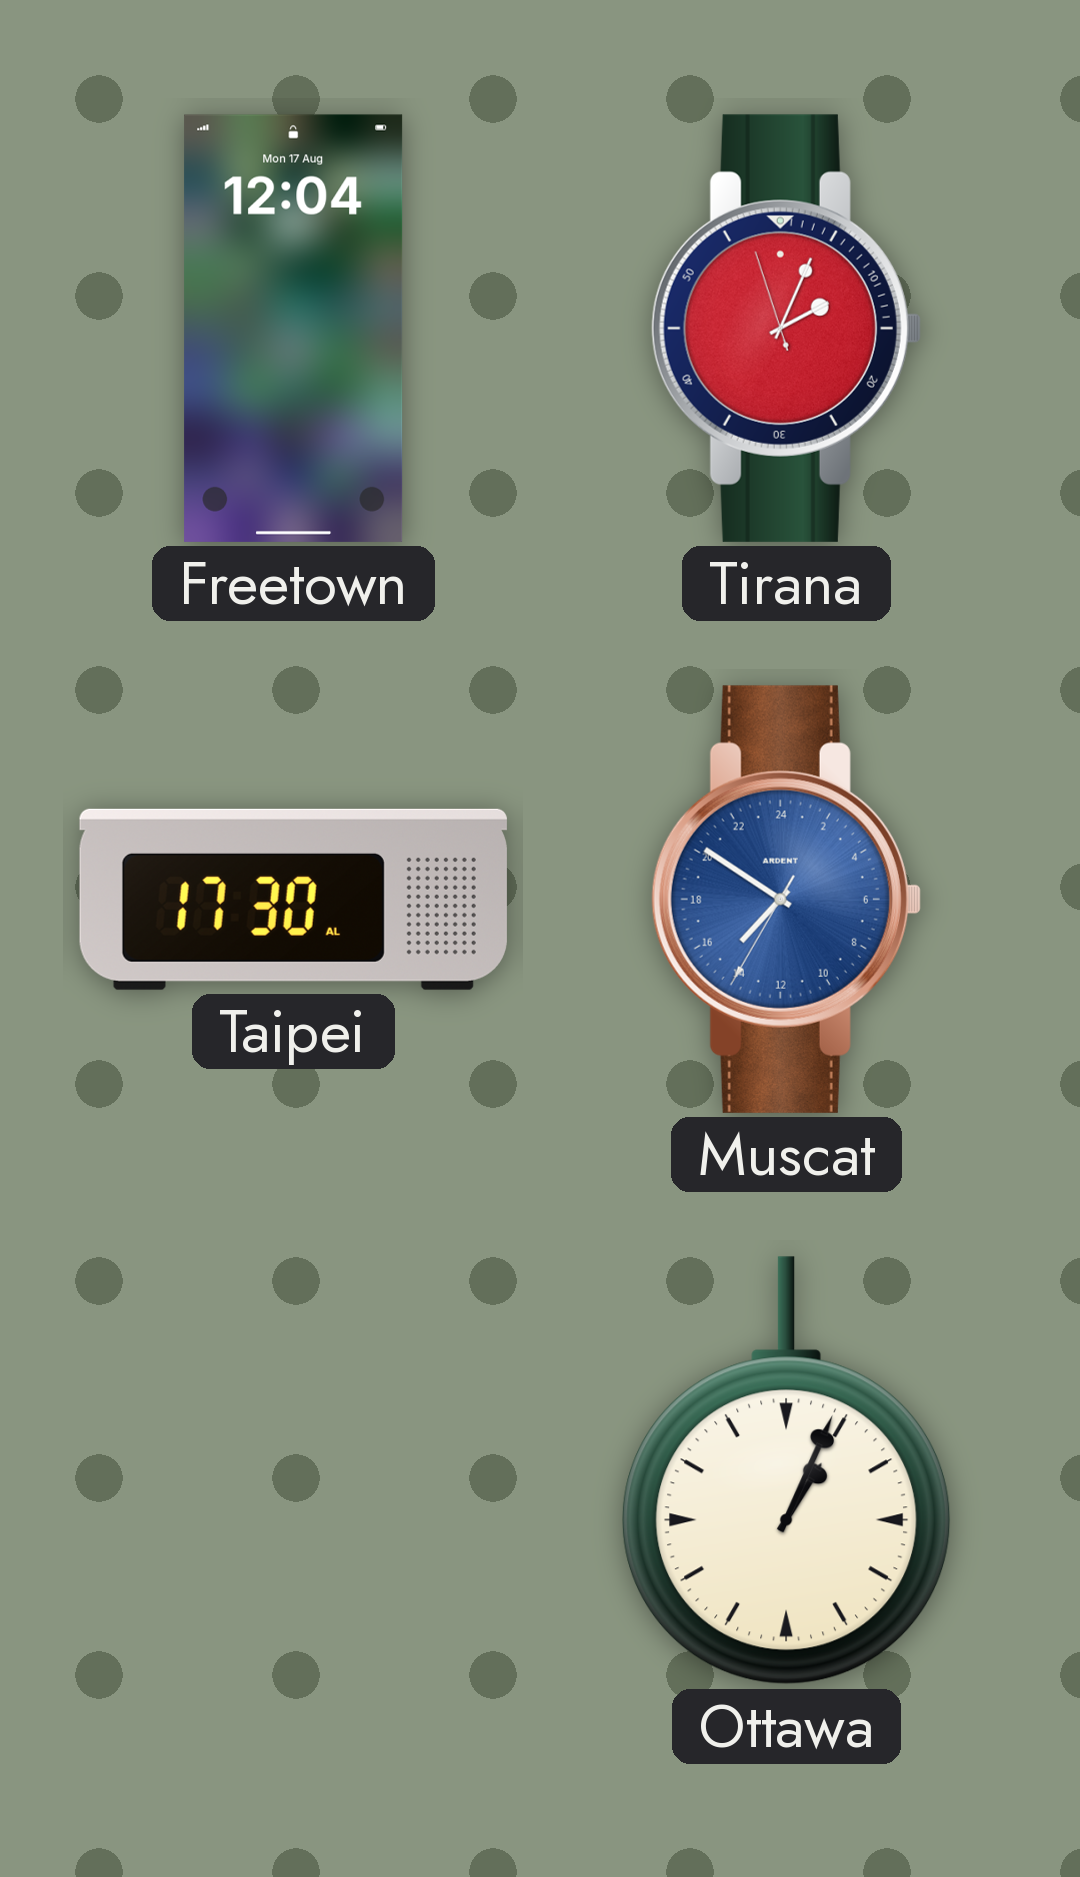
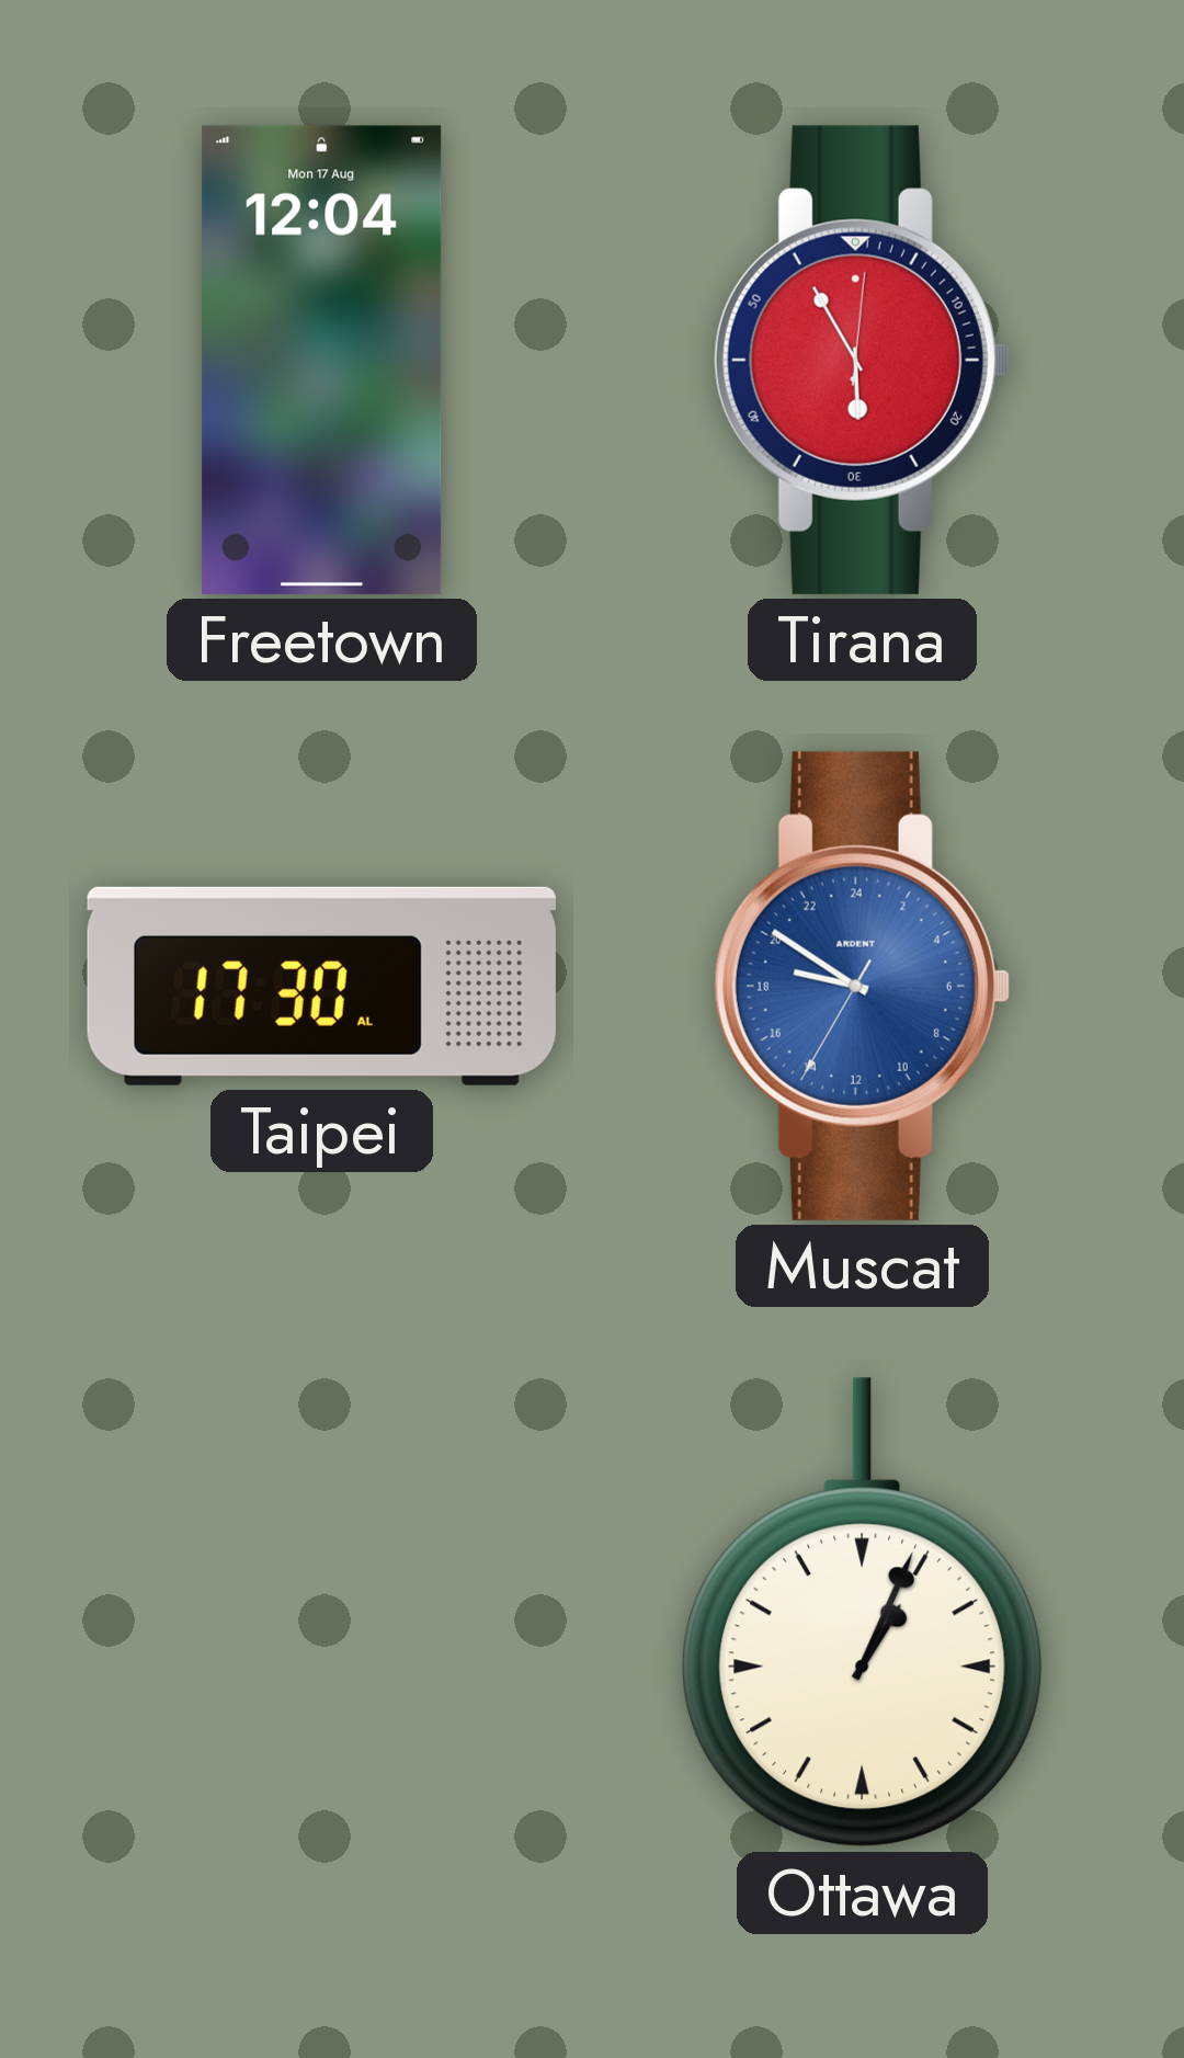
Tirana: 2:03 -> 5:55 (862, 360)
Muscat: 14:50 -> 18:50 (862, 986)
